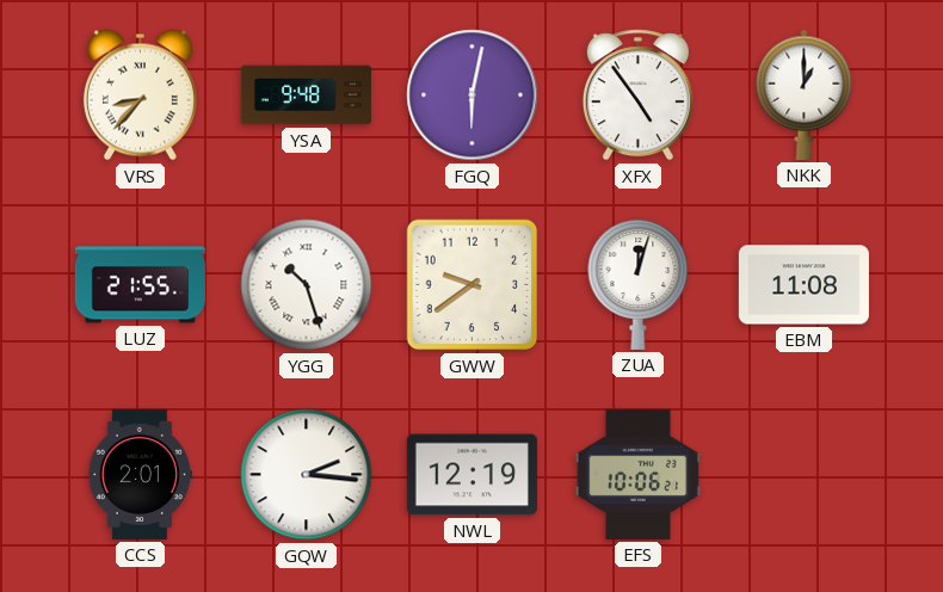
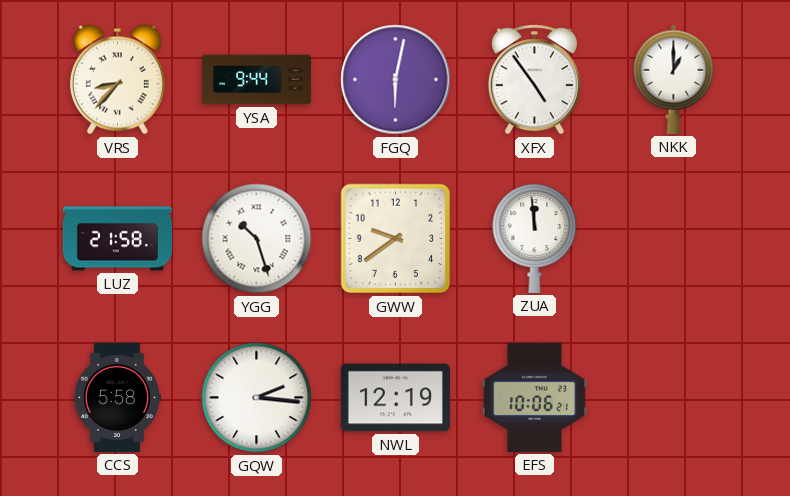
YSA: 9:48 -> 9:44 (256, 80)
LUZ: 21:55 -> 21:58 (117, 239)
ZUA: 12:03 -> 11:59 (535, 238)
EBM: 11:08 -> none (803, 285)
CCS: 2:01 -> 5:58 (117, 397)
